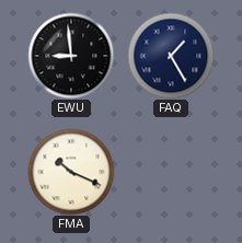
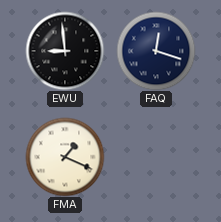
FAQ: 1:25 -> 12:18 (156, 51)
FMA: 10:19 -> 1:19 (65, 157)
